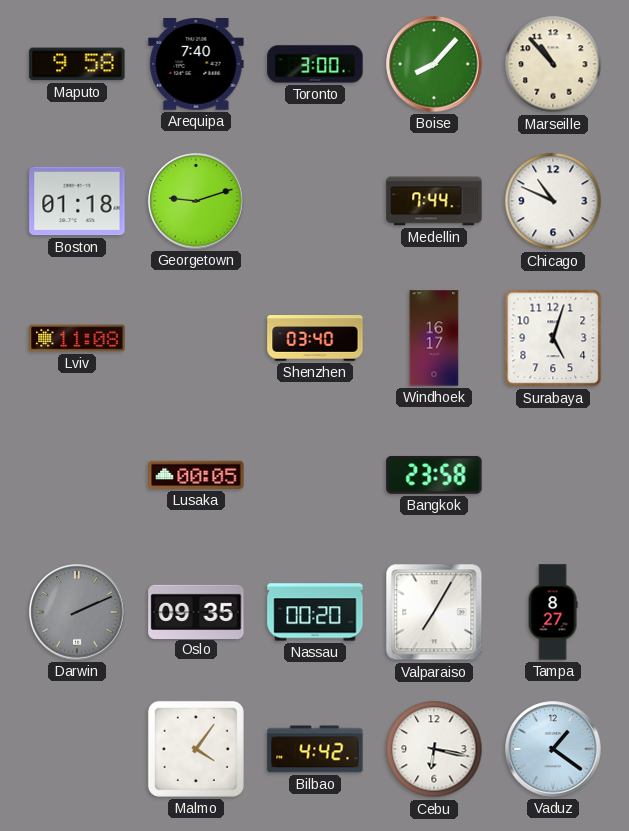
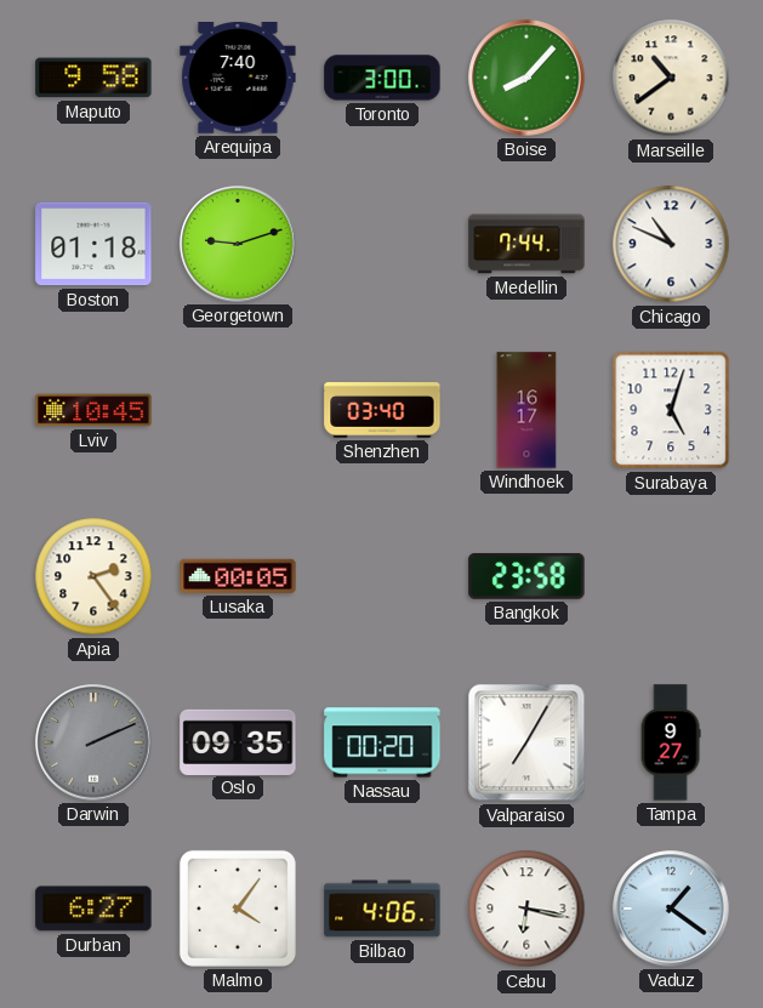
Marseille: 10:53 -> 10:39 (671, 78)
Lviv: 11:08 -> 10:45 (93, 410)
Apia: none -> 2:24 (93, 576)
Tampa: 8:27 -> 9:27 (671, 742)
Durban: none -> 6:27 (93, 909)
Bilbao: 4:42 -> 4:06 (382, 909)
